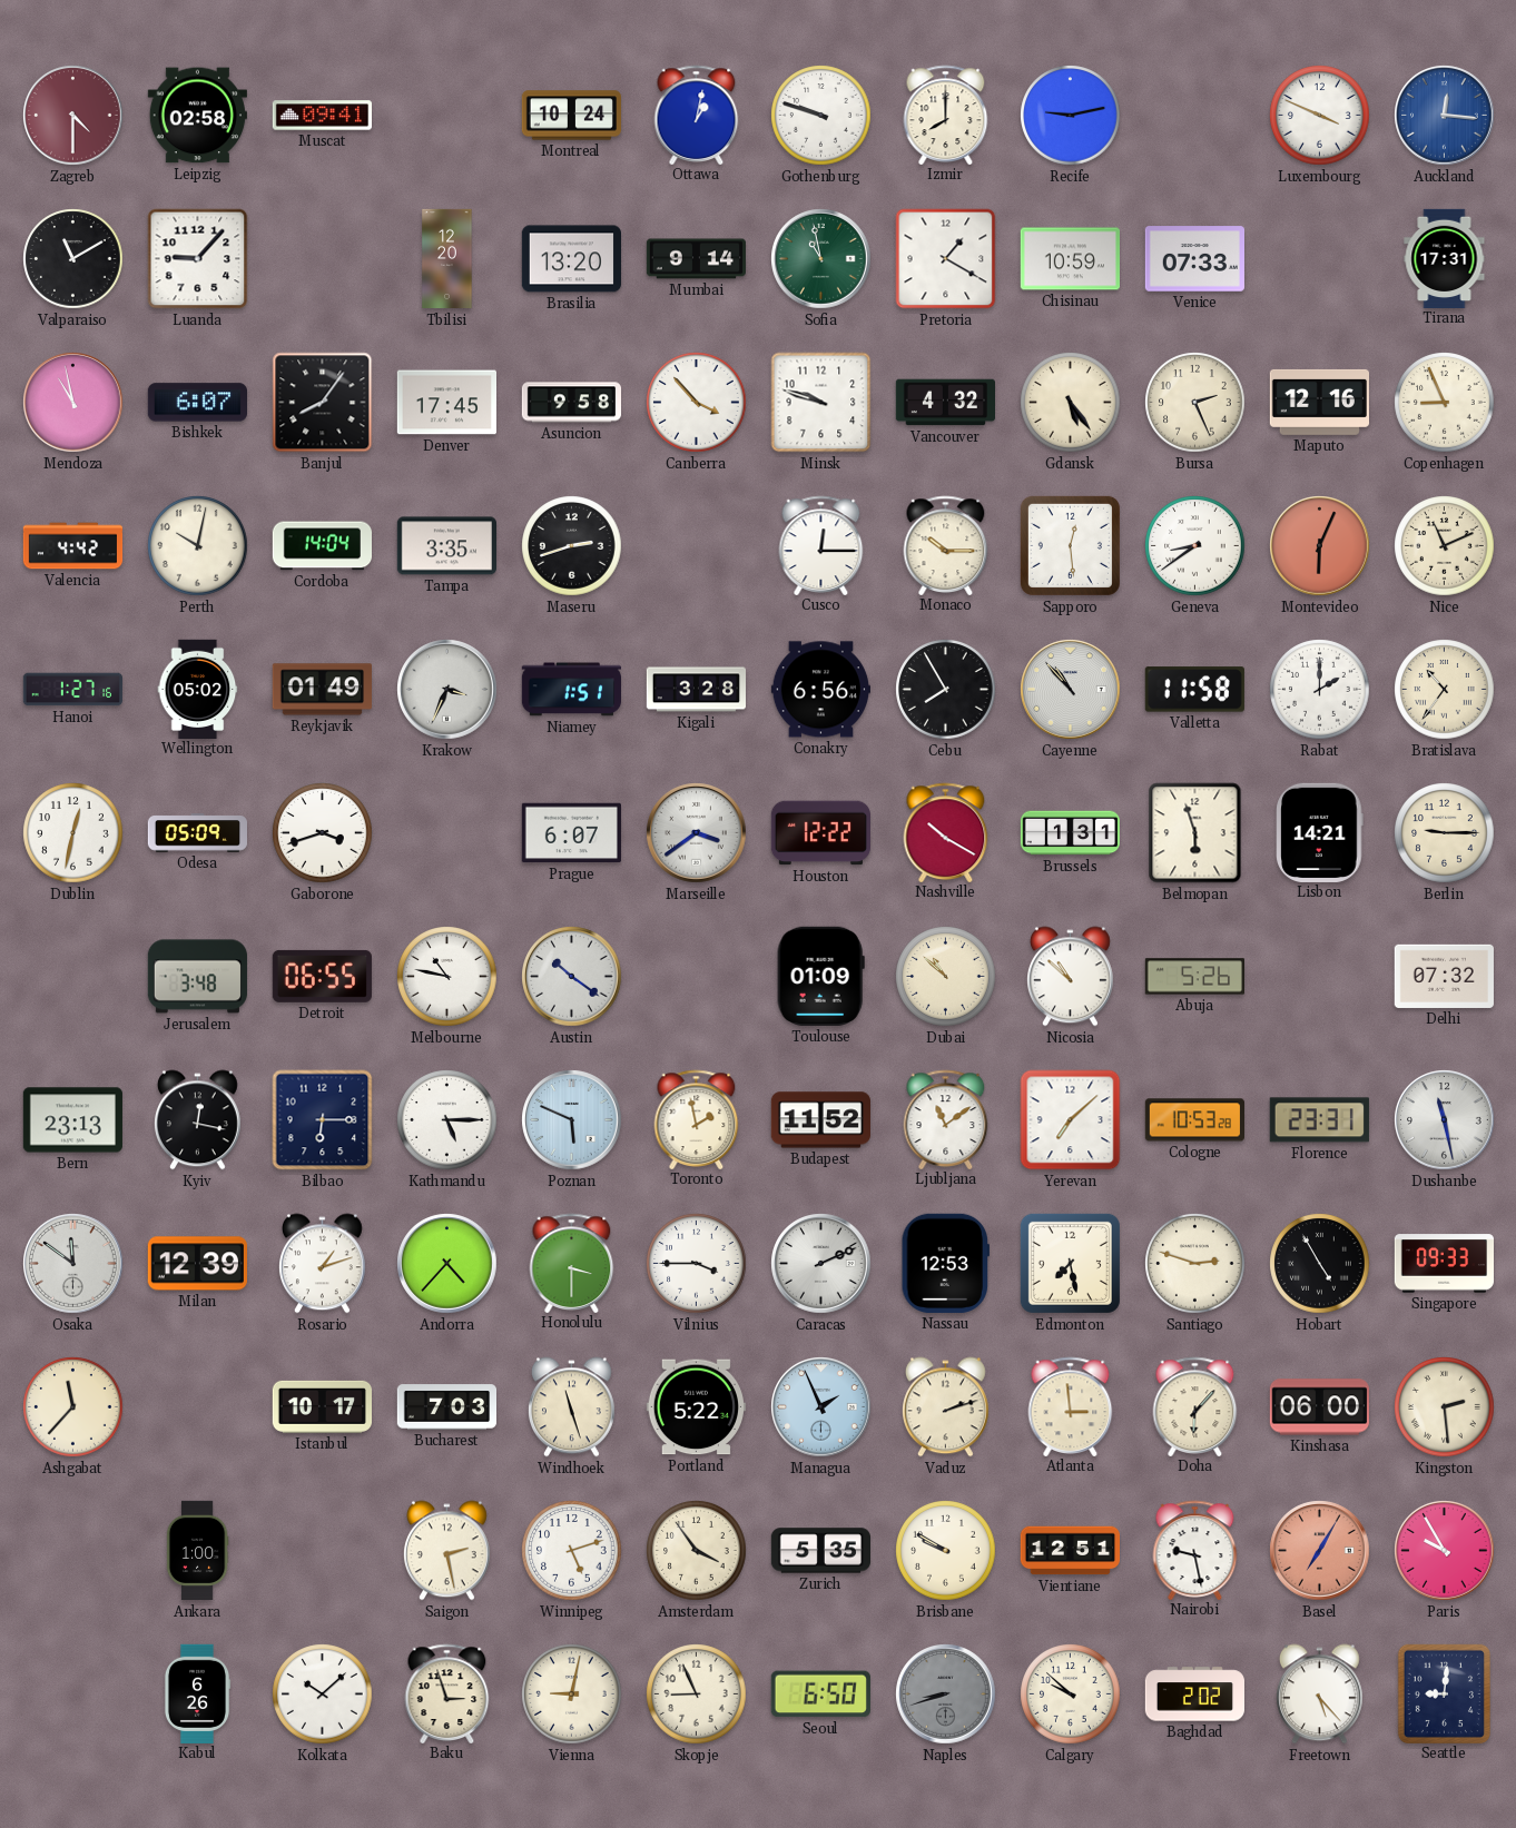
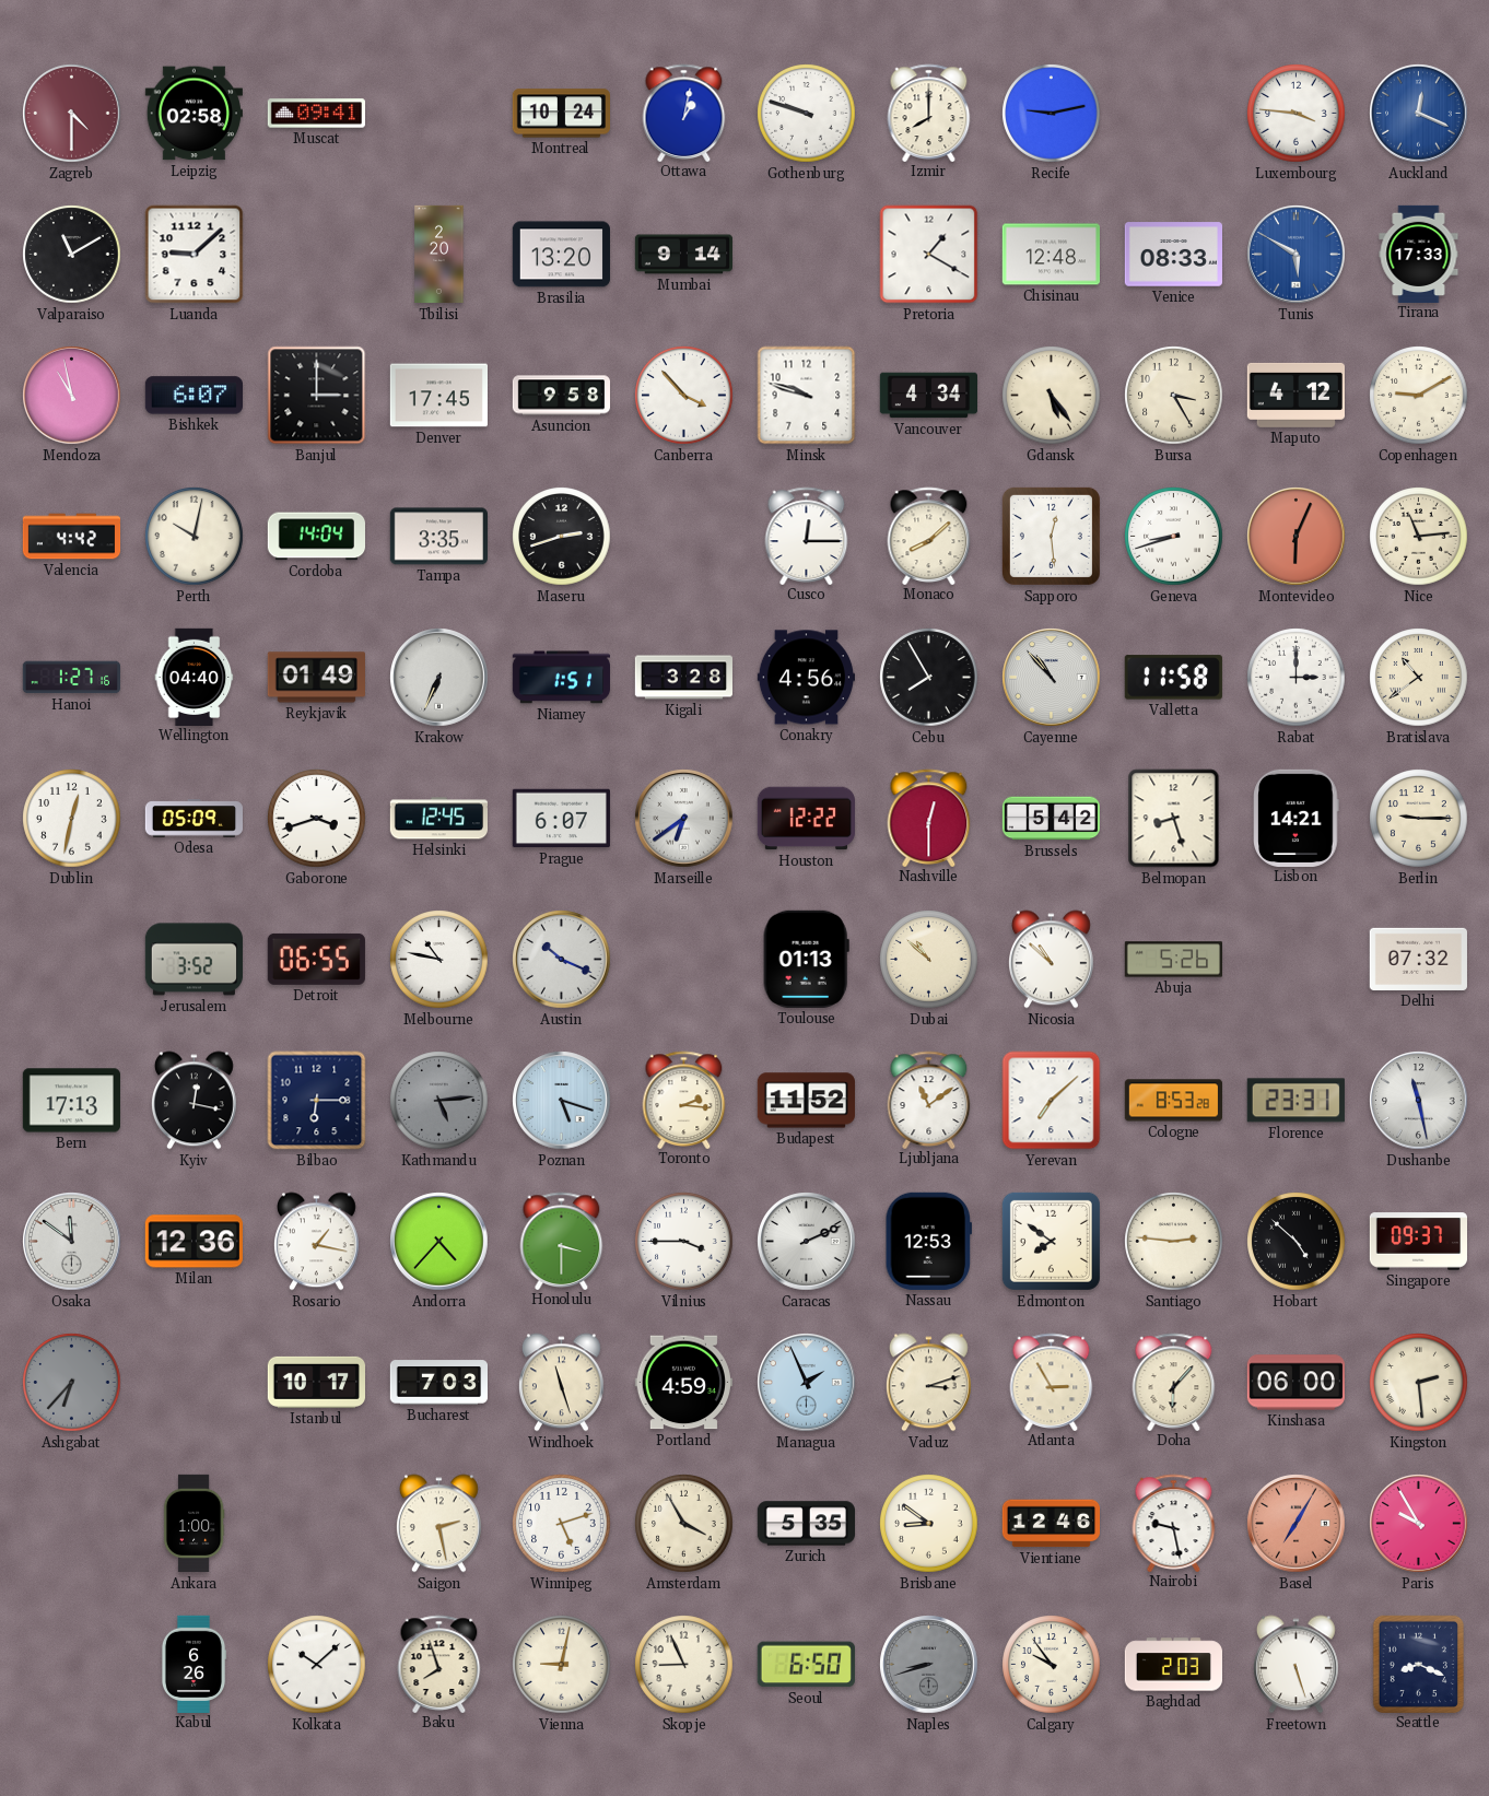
Luxembourg: 3:49 -> 3:46 (1297, 114)
Auckland: 12:16 -> 12:19 (1419, 114)
Luanda: 9:07 -> 9:08 (195, 255)
Tbilisi: 12:20 -> 2:20 (439, 255)
Sofia: 10:58 -> none (821, 259)
Chisinau: 10:59 -> 12:48 (1051, 255)
Venice: 07:33 -> 08:33 (1173, 255)
Tunis: none -> 5:50 (1297, 255)
Tirana: 17:31 -> 17:33 (1419, 254)
Banjul: 8:06 -> 3:00 (317, 396)
Vancouver: 4:32 -> 4:34 (928, 396)
Bursa: 2:26 -> 3:25 (1174, 396)
Maputo: 12:16 -> 4:12 (1295, 395)
Copenhagen: 8:56 -> 9:10 (1419, 396)
Monaco: 10:15 -> 8:08 (929, 536)
Geneva: 8:39 -> 8:42 (1174, 537)
Nice: 11:11 -> 11:14 (1419, 537)
Wellington: 05:02 -> 04:40 (195, 677)
Krakow: 3:34 -> 6:34 (439, 678)
Conakry: 6:56 -> 4:56 (806, 678)
Rabat: 2:00 -> 3:00 (1297, 678)
Bratislava: 10:36 -> 10:39 (1419, 678)
Helsinki: none -> 12:45 (438, 819)
Marseille: 3:39 -> 6:39 (684, 819)
Nashville: 10:20 -> 12:30 (929, 818)
Brussels: 1:31 -> 5:42 (1051, 819)
Belmopan: 5:57 -> 8:27 (1174, 819)
Jerusalem: 3:48 -> 3:52 (194, 960)
Austin: 10:21 -> 10:19 (562, 960)
Toulouse: 01:09 -> 01:13 (806, 959)
Bern: 23:13 -> 17:13 (71, 1101)
Kathmandu: 5:15 -> 5:14 (439, 1101)
Kathmandu dial: white -> grey (439, 1101)
Poznan: 5:49 -> 5:18 (562, 1101)
Toronto: 1:58 -> 2:16 (684, 1100)
Cologne: 10:53 -> 8:53 (1173, 1101)
Milan: 12:39 -> 12:36 (194, 1242)
Rosario: 1:12 -> 1:17 (316, 1242)
Edmonton: 7:28 -> 7:51 (1051, 1241)
Santiago: 2:48 -> 2:46 (1174, 1242)
Hobart: 4:55 -> 4:52 (1297, 1242)
Singapore: 09:33 -> 09:37 (1418, 1242)
Ashgabat: 11:37 -> 6:37 (72, 1383)
Ashgabat dial: cream -> grey (72, 1383)
Portland: 5:22 -> 4:59 (683, 1383)
Vaduz: 2:12 -> 3:12 (928, 1383)
Atlanta: 2:59 -> 2:55 (1052, 1382)
Amsterdam: 3:54 -> 3:55 (684, 1524)
Brisbane: 9:50 -> 8:51 (929, 1524)
Vientiane: 12:51 -> 12:46 (1051, 1524)
Baku: 2:57 -> 7:57 (439, 1664)
Calgary: 9:52 -> 9:54 (1052, 1665)
Baghdad: 2:02 -> 2:03 (1173, 1665)
Freetown: 5:23 -> 5:27 (1295, 1665)
Seattle: 9:01 -> 8:19 (1418, 1664)
